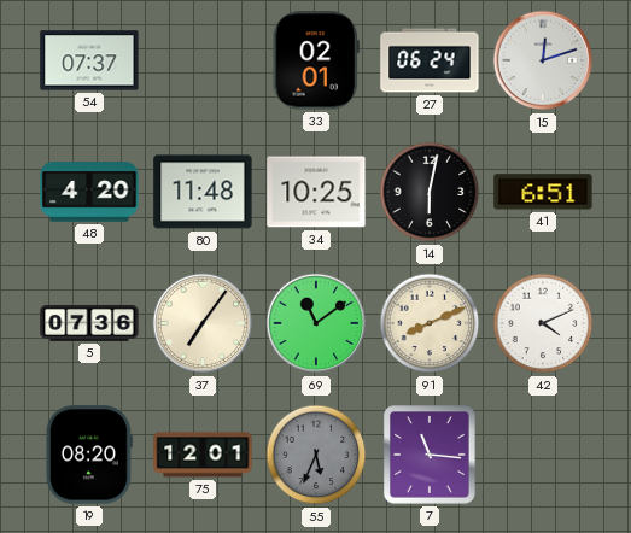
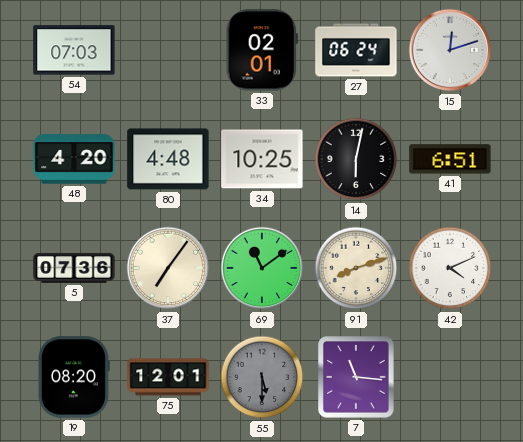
54: 07:37 -> 07:03 (74, 50)
80: 11:48 -> 4:48 (168, 159)
91: 8:11 -> 8:12 (356, 268)
55: 5:34 -> 5:30 (262, 377)
